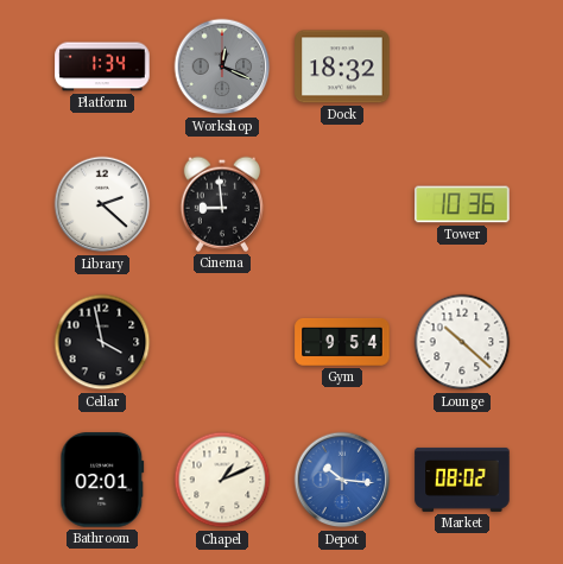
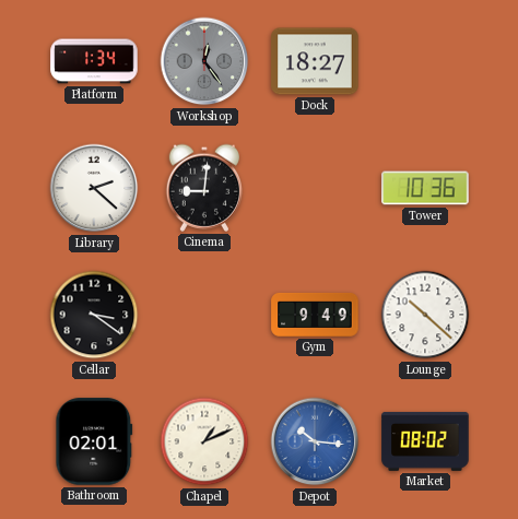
Workshop: 12:19 -> 12:24 (204, 61)
Dock: 18:32 -> 18:27 (315, 61)
Cinema: 8:59 -> 9:01 (203, 188)
Cellar: 3:58 -> 3:21 (94, 315)
Gym: 9:54 -> 9:49 (315, 315)
